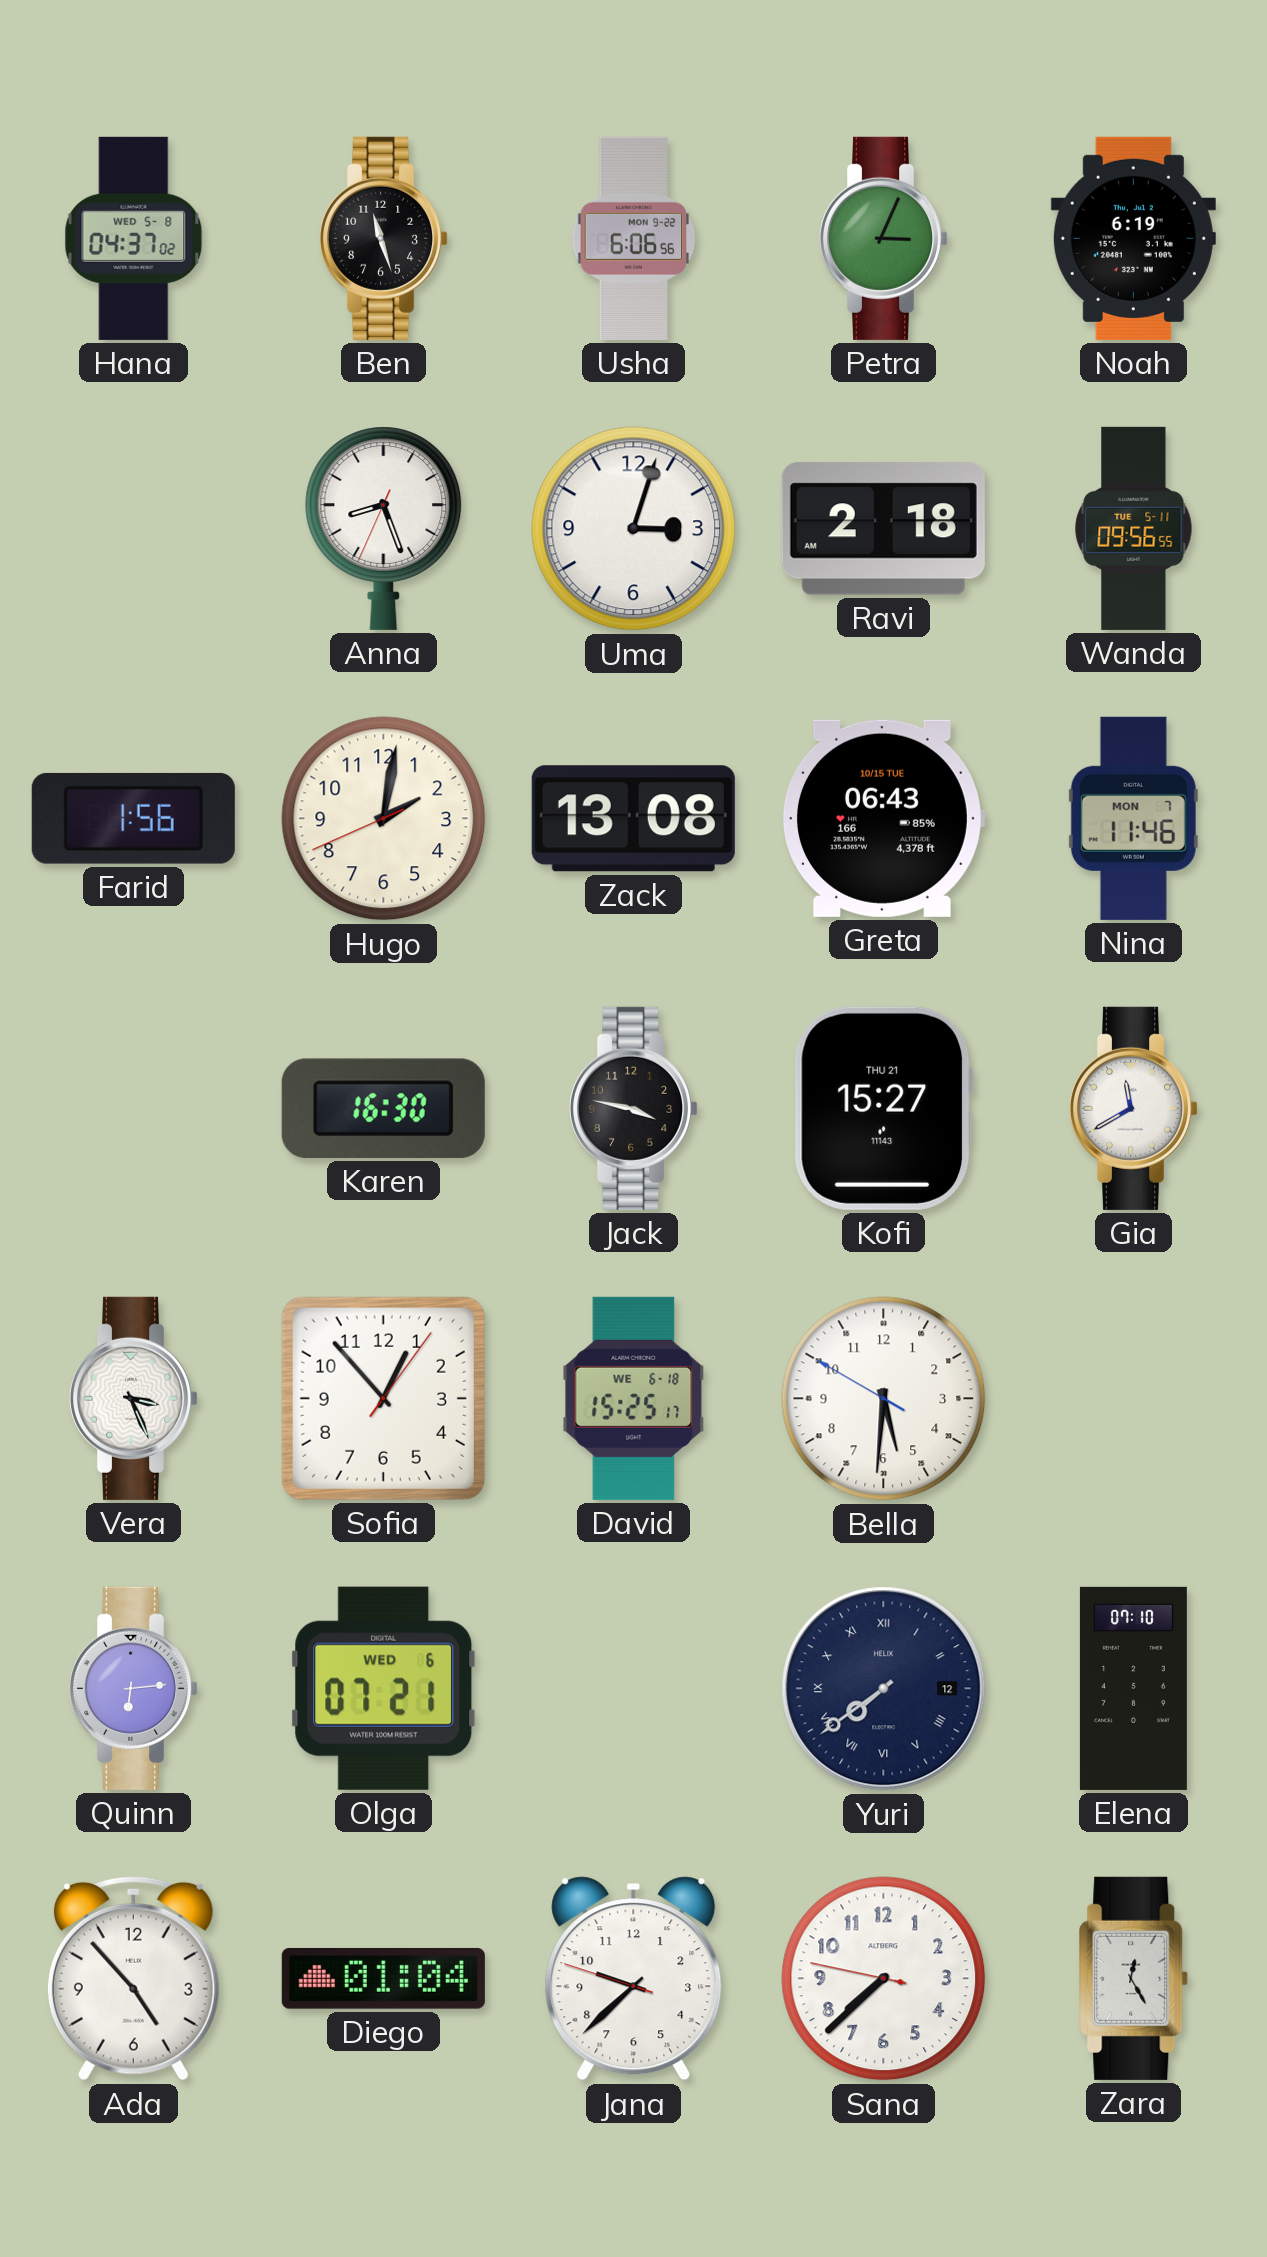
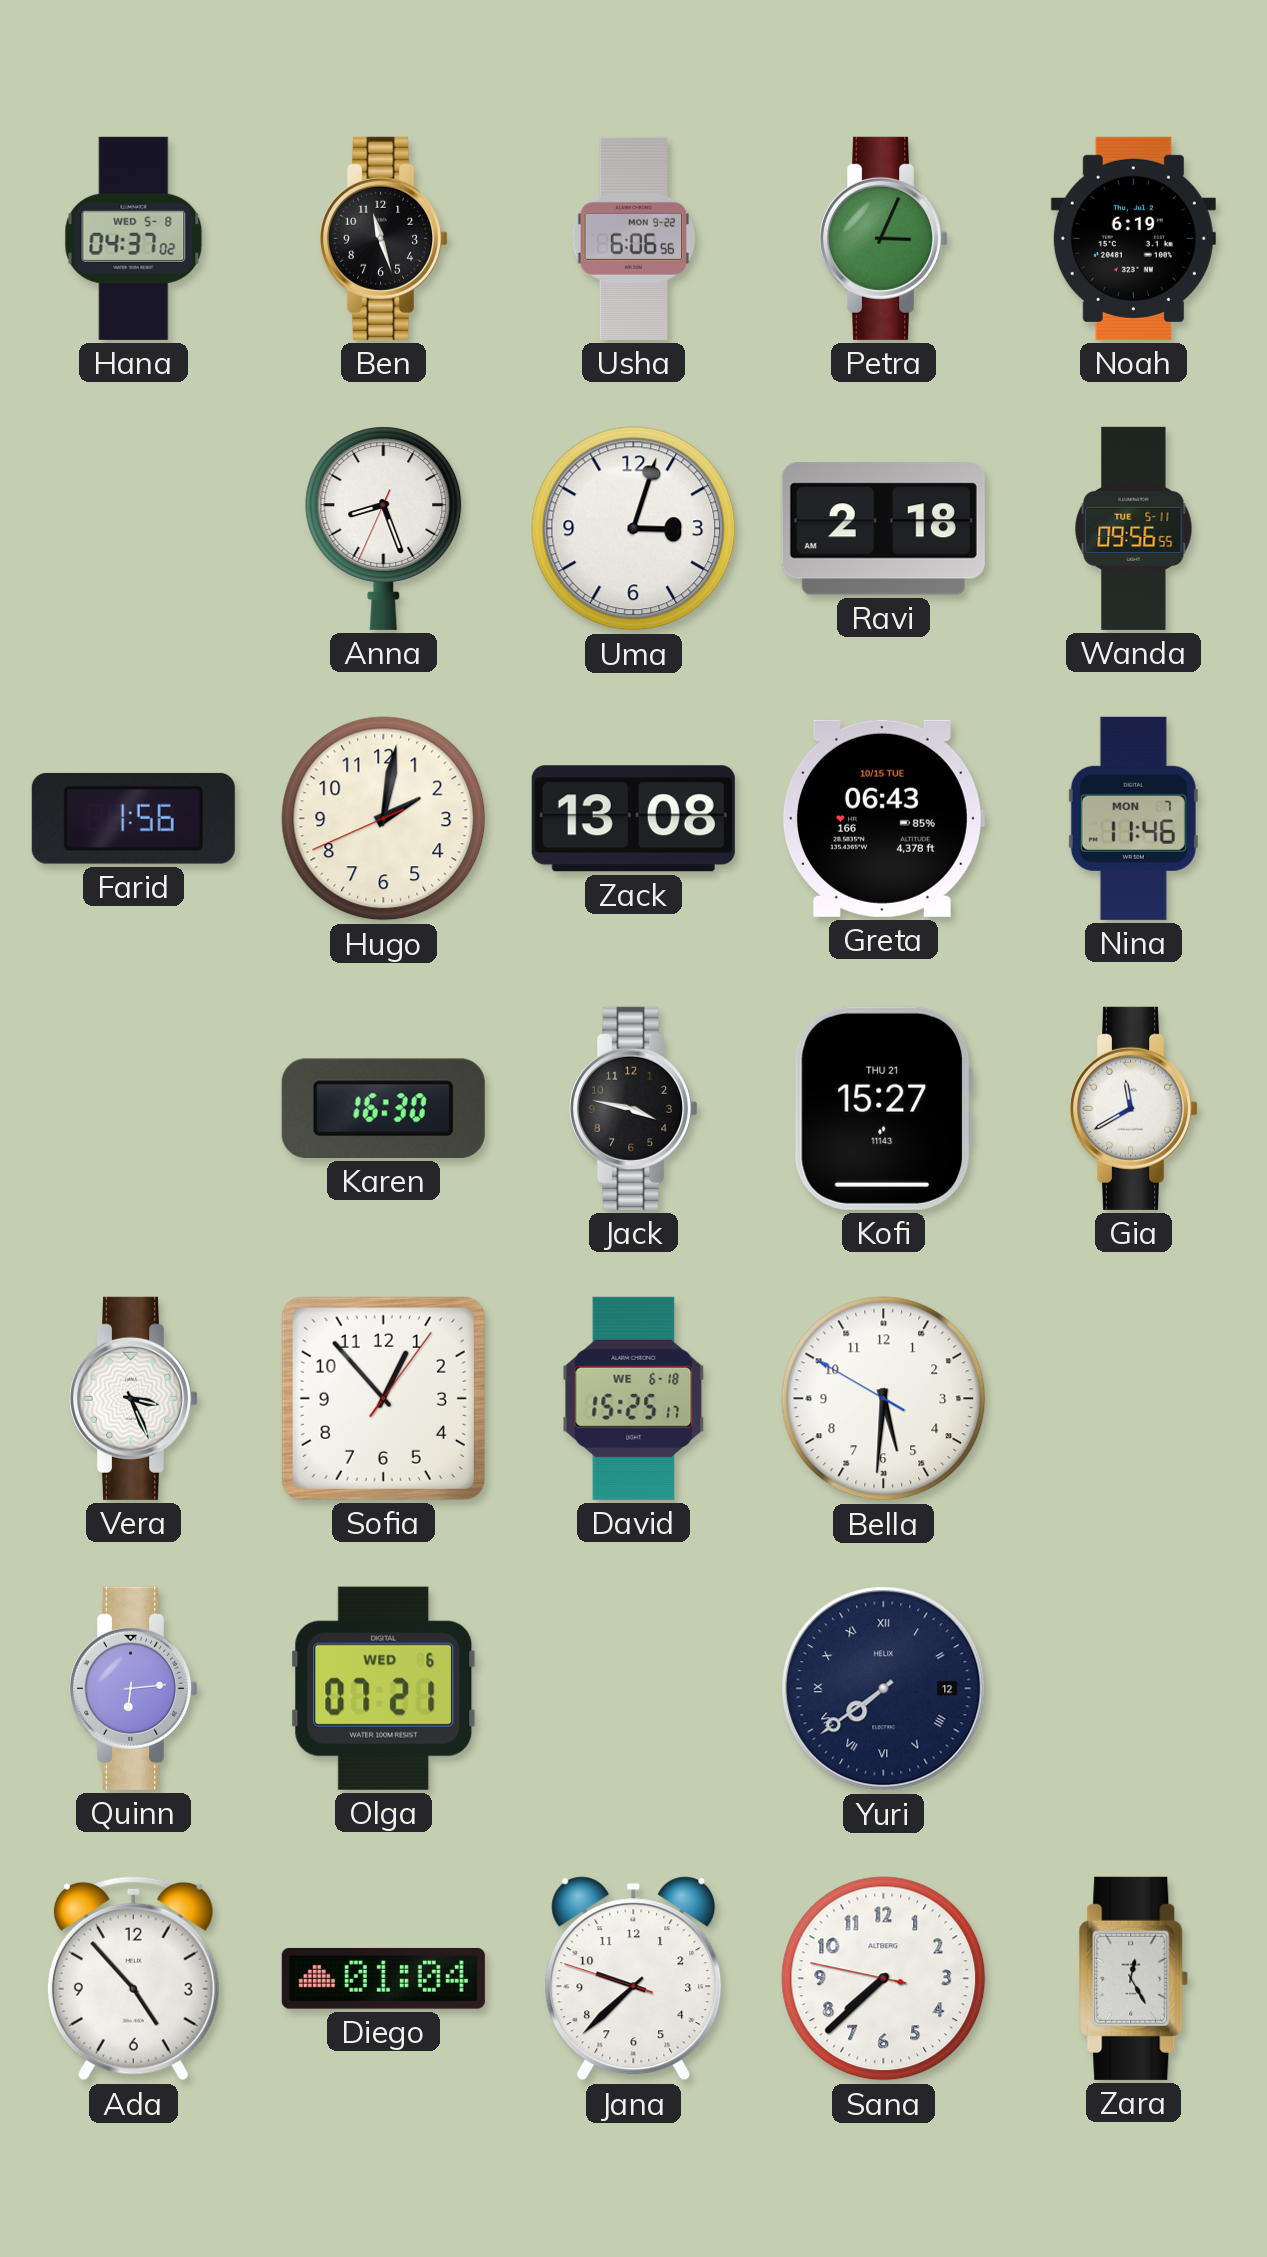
Elena: 07:10 -> none (1133, 1688)
